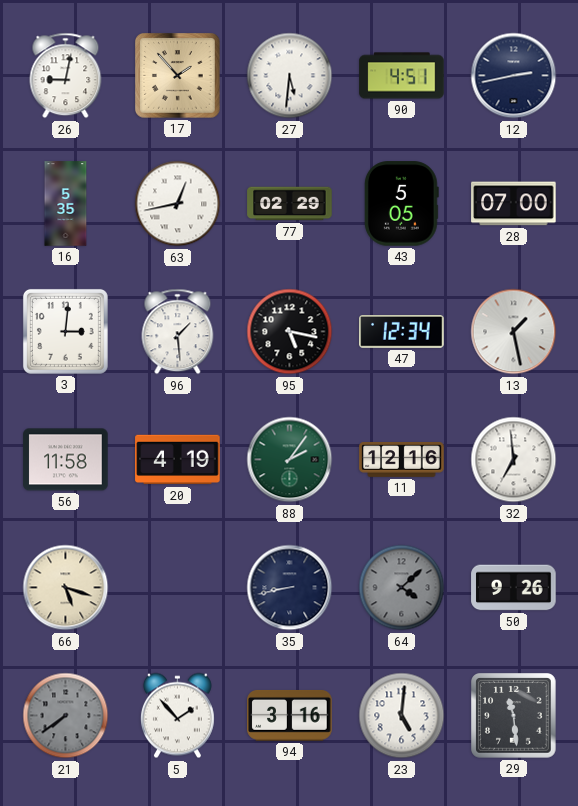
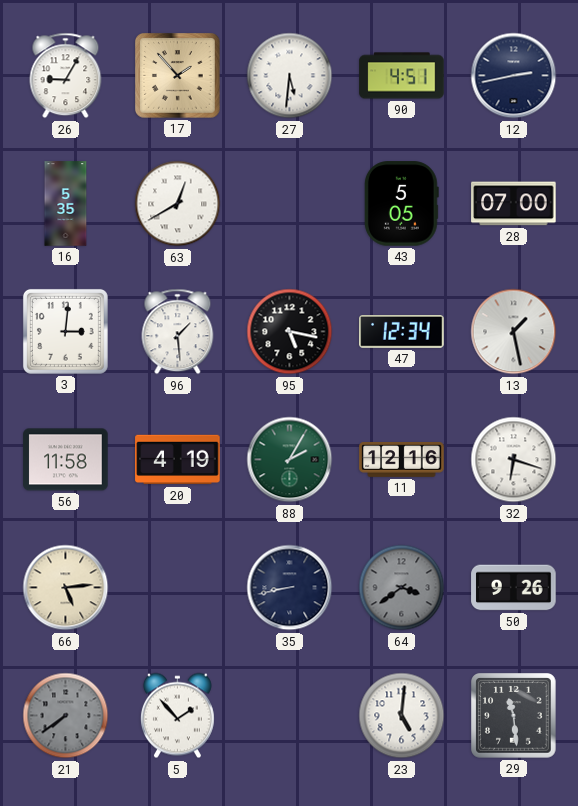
26: 9:02 -> 9:05 (66, 76)
63: 12:43 -> 12:40 (178, 204)
77: 02:29 -> none (290, 204)
88: 2:06 -> 2:05 (290, 460)
32: 6:59 -> 6:18 (514, 460)
66: 5:18 -> 5:14 (66, 588)
64: 4:08 -> 3:39 (402, 588)
94: 3:16 -> none (290, 715)
